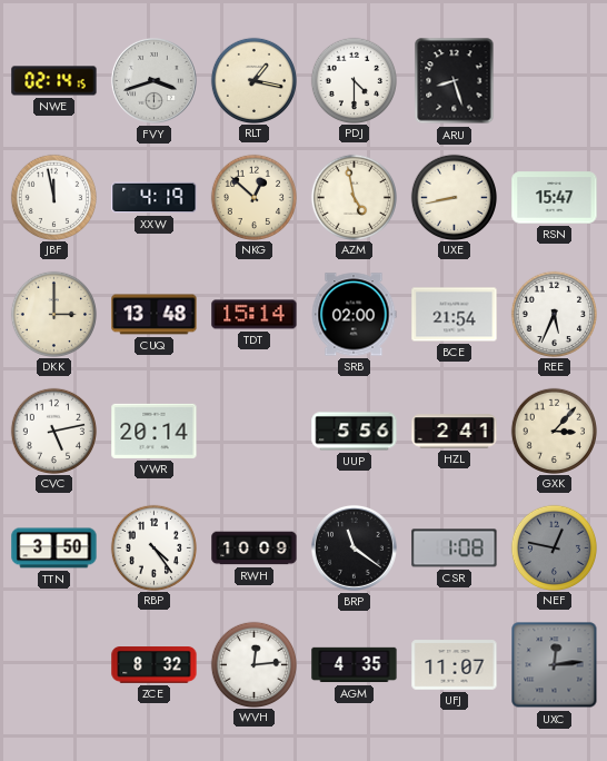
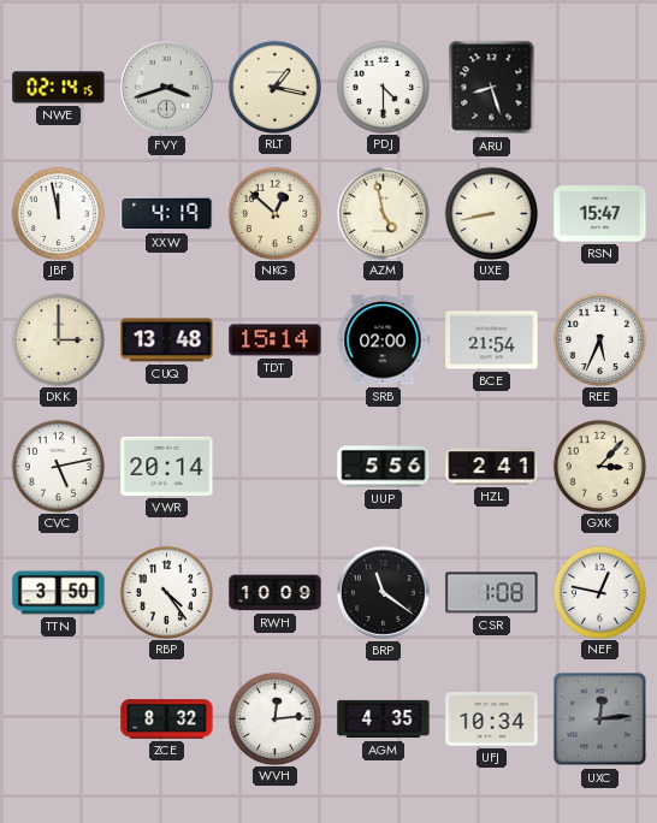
NEF dial: grey -> white (599, 592)
UFJ: 11:07 -> 10:34 (492, 720)
